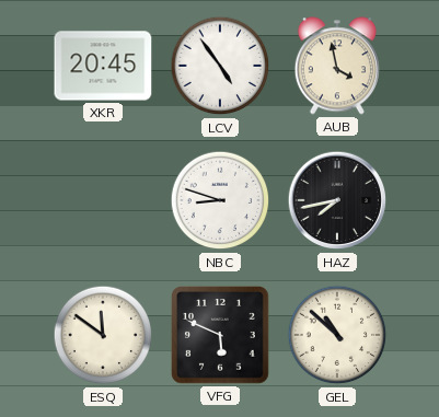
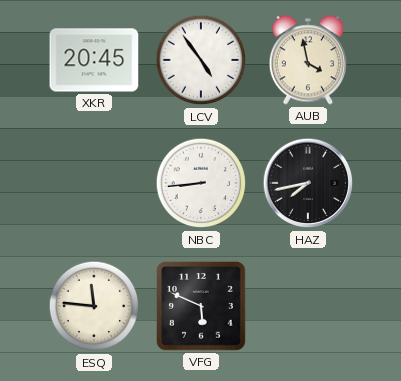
NBC: 8:48 -> 8:44 (201, 183)
ESQ: 11:51 -> 11:46 (94, 306)
GEL: 10:52 -> none (337, 335)
